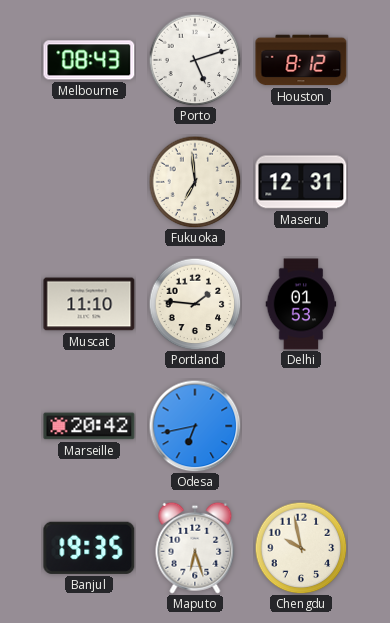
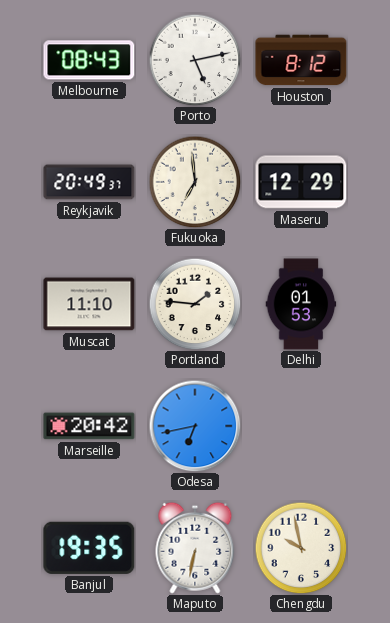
Porto: 5:12 -> 5:13 (195, 60)
Reykjavik: none -> 20:49 (89, 182)
Maseru: 12:31 -> 12:29 (301, 182)
Maputo: 6:27 -> 6:32 (195, 548)
